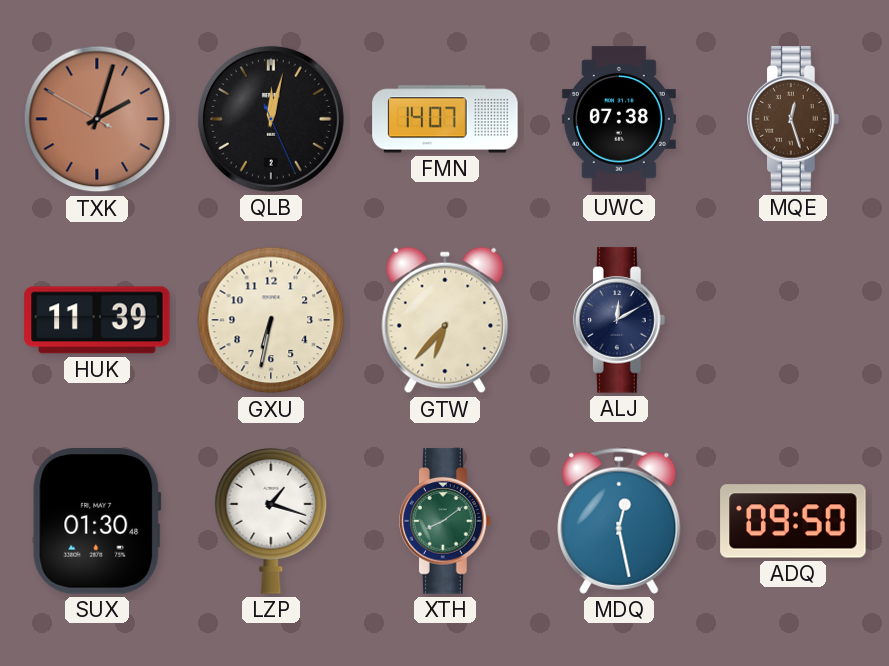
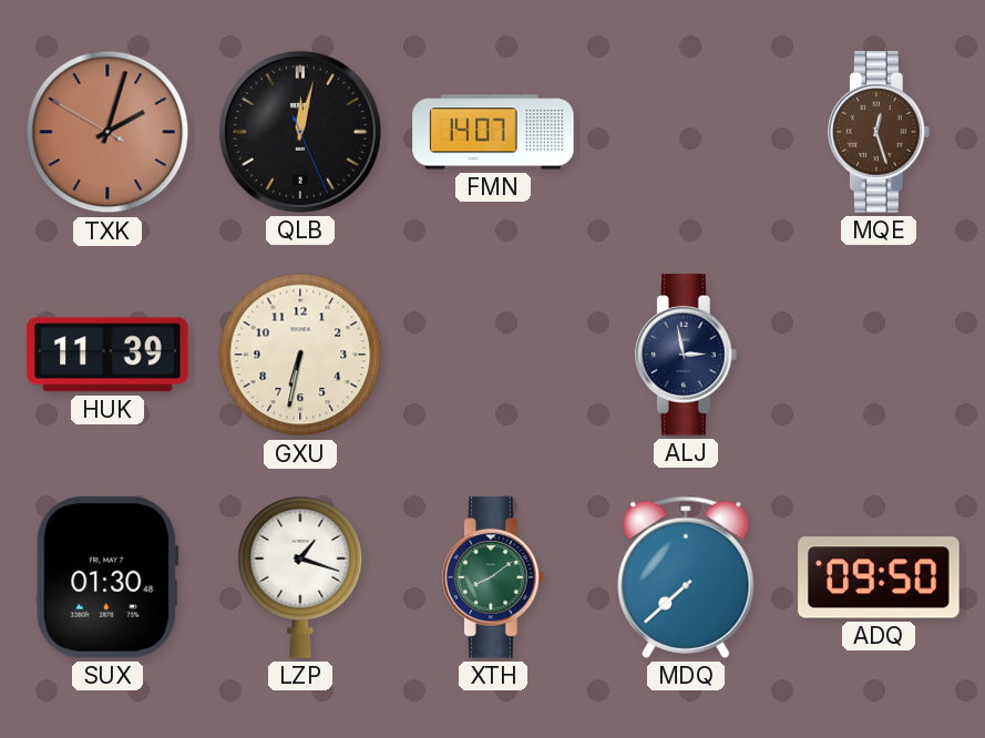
UWC: 07:38 -> none (619, 119)
GTW: 6:37 -> none (445, 320)
ALJ: 12:10 -> 2:58 (686, 355)
MDQ: 12:28 -> 7:38 (686, 577)
